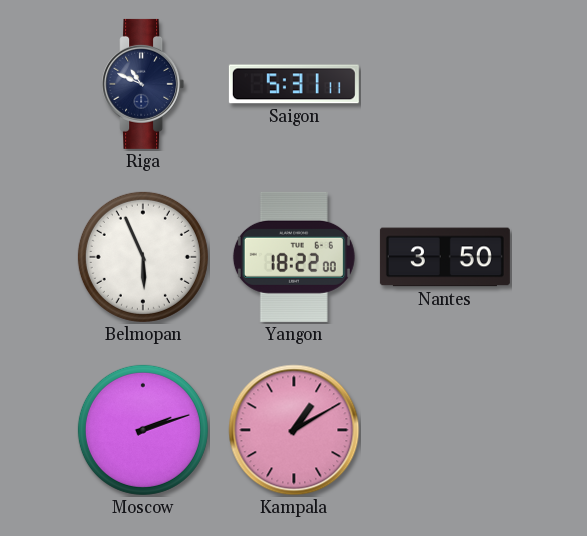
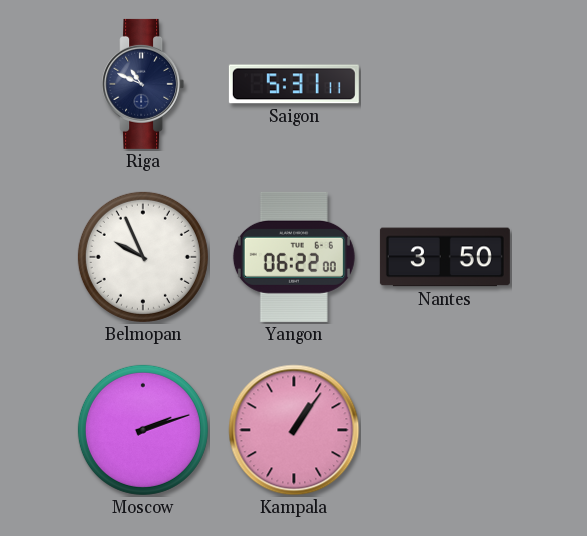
Belmopan: 5:56 -> 9:56 (143, 257)
Yangon: 18:22 -> 06:22 (294, 257)
Kampala: 1:10 -> 1:06 (294, 430)
